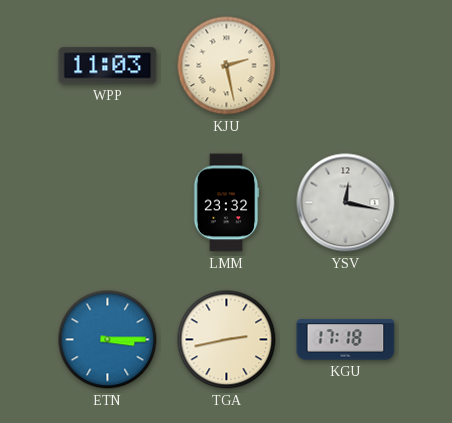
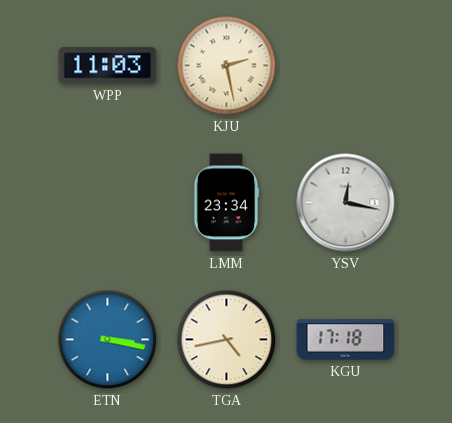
LMM: 23:32 -> 23:34 (226, 203)
ETN: 3:15 -> 3:17 (108, 340)
TGA: 2:43 -> 4:43 (227, 340)
